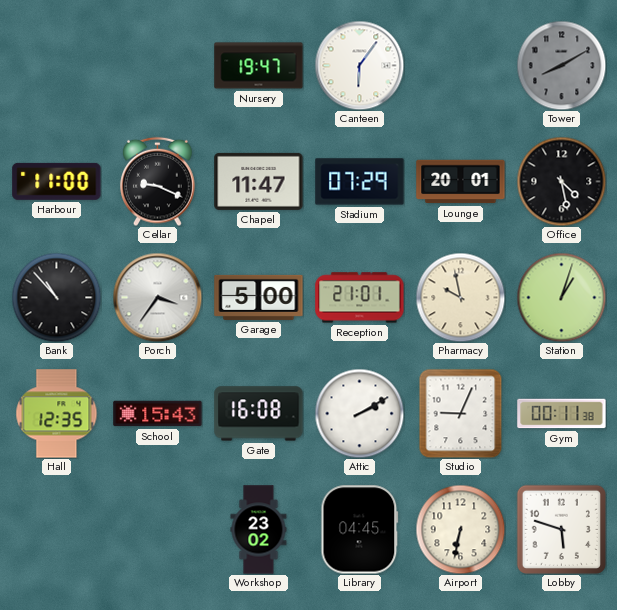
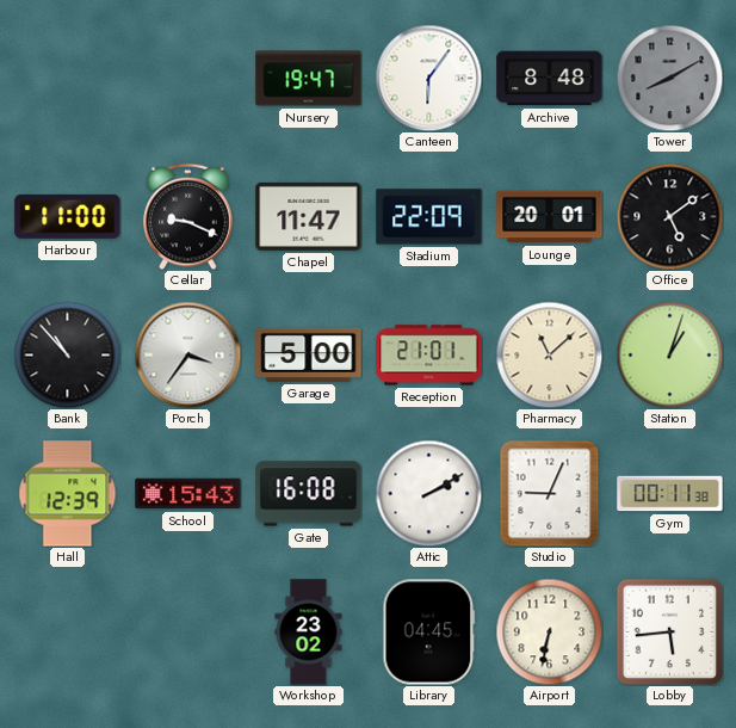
Archive: none -> 8:48 (550, 79)
Stadium: 07:29 -> 22:09 (429, 217)
Office: 4:28 -> 5:09 (669, 216)
Pharmacy: 9:58 -> 11:08 (549, 354)
Hall: 12:35 -> 12:39 (68, 494)
Lobby: 5:48 -> 5:44 (669, 631)
